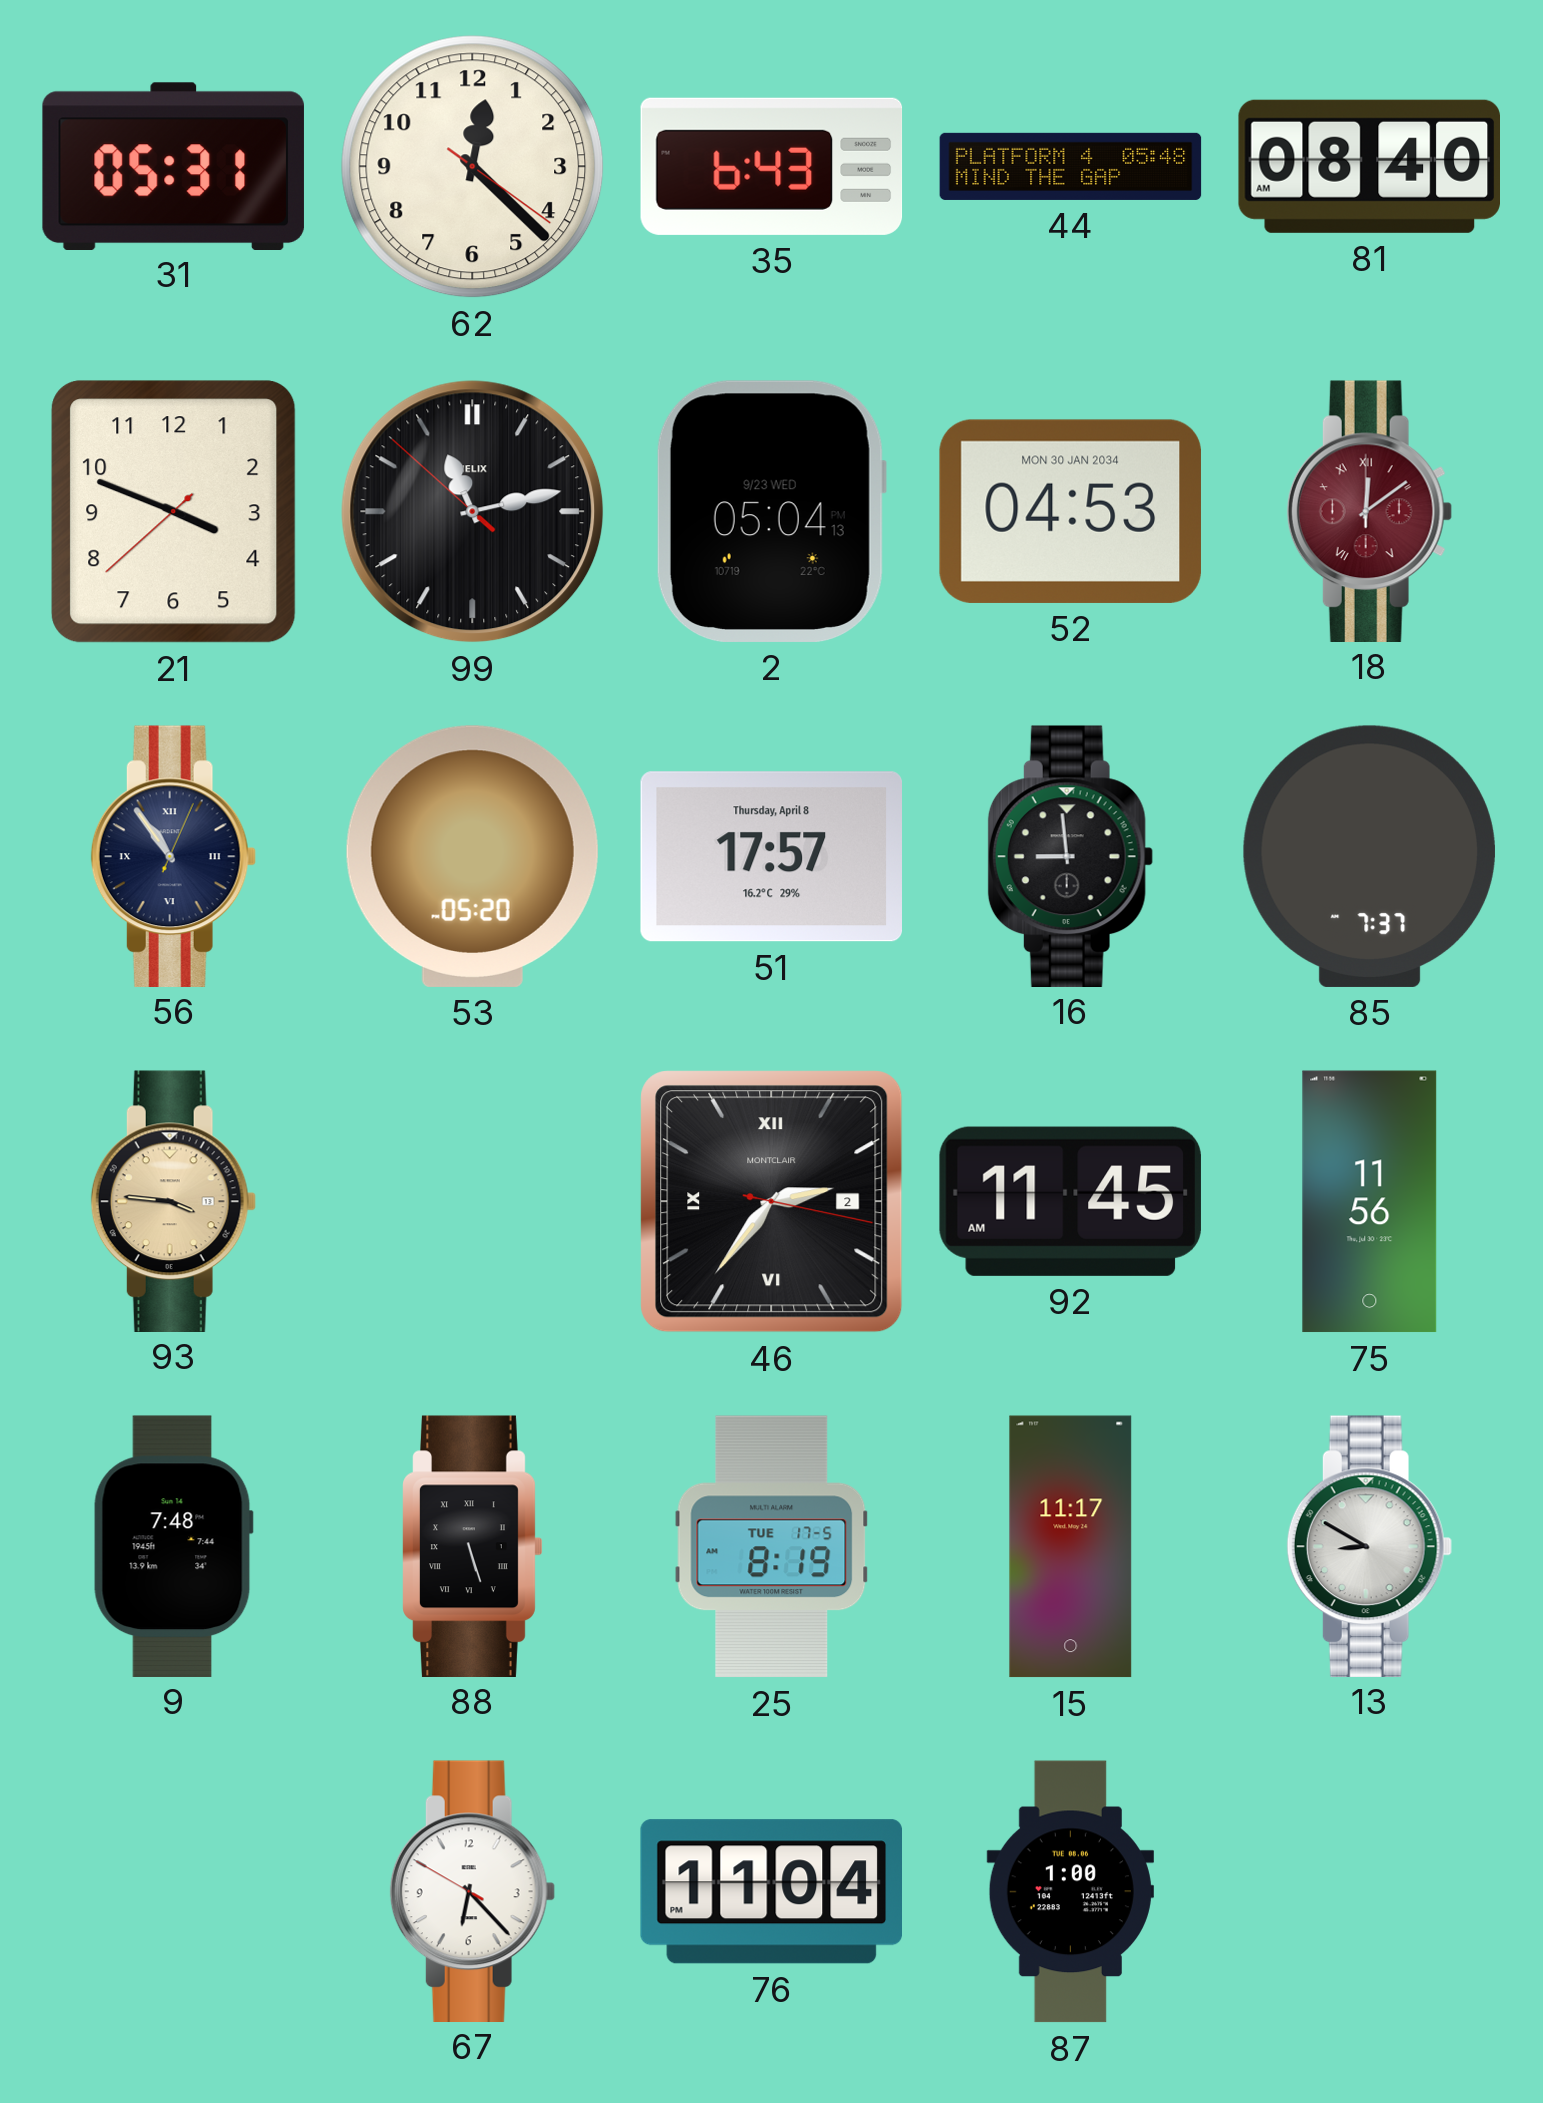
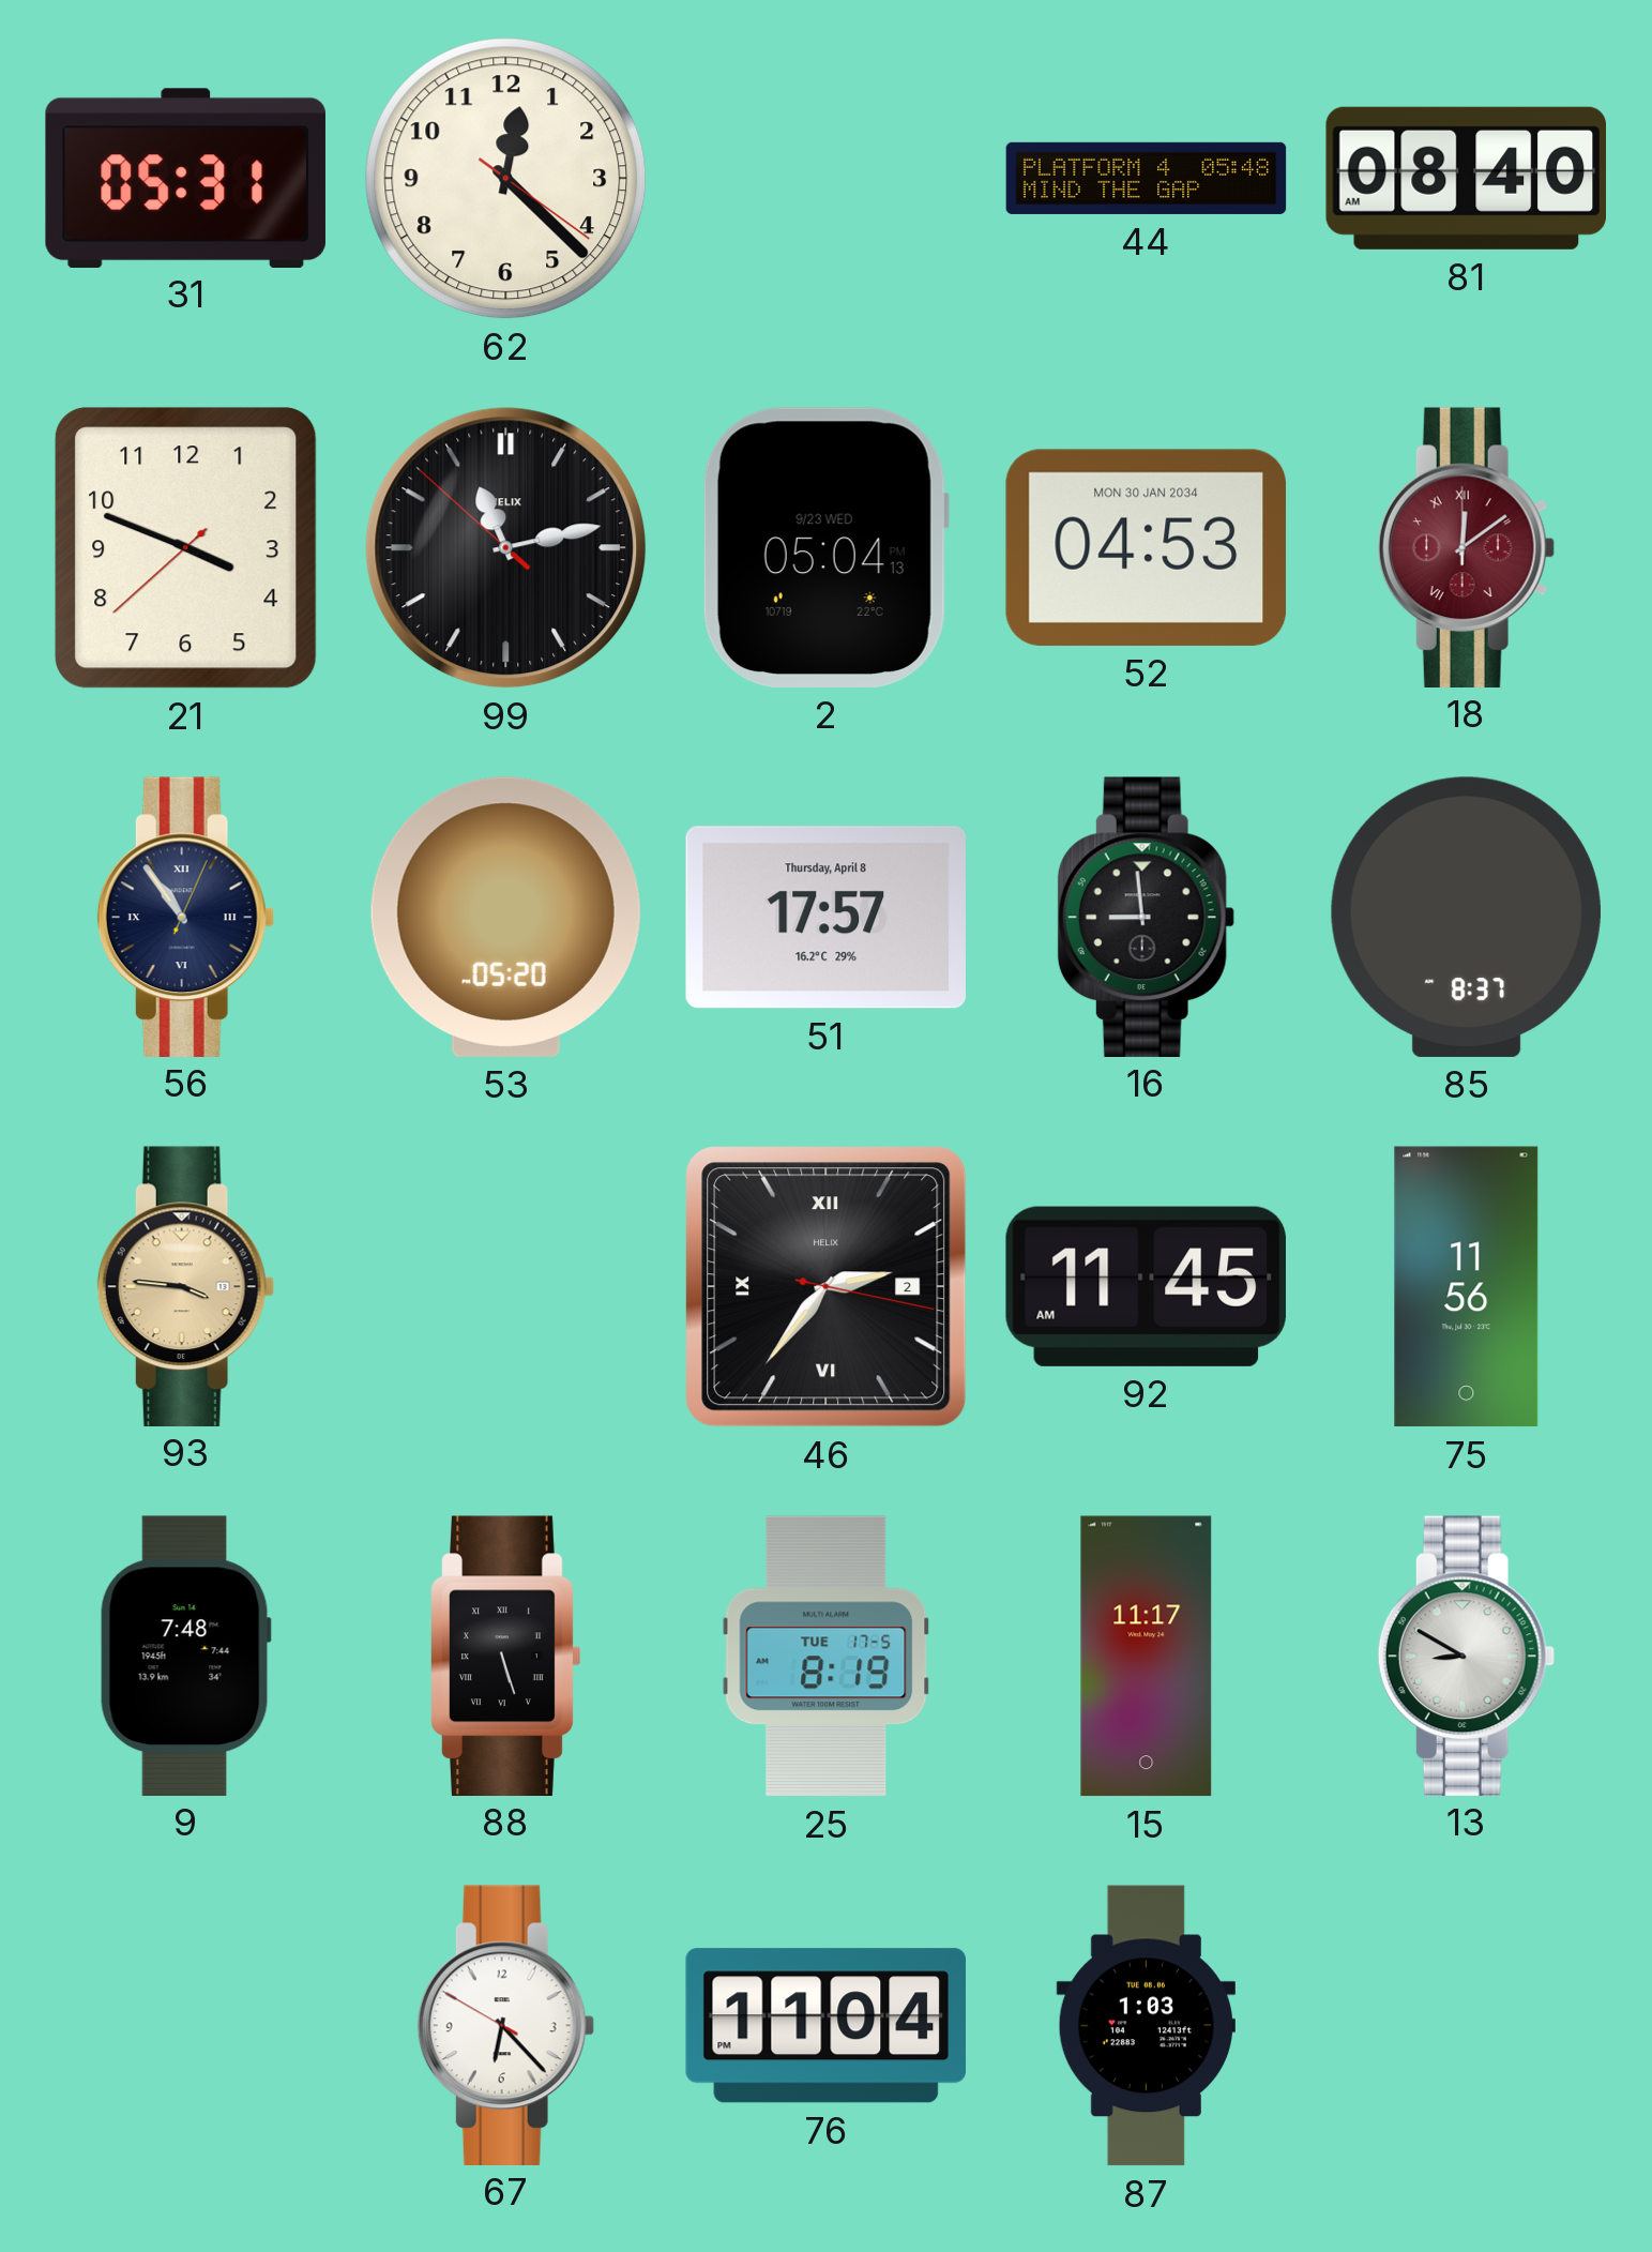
35: 6:43 -> none (772, 166)
85: 7:37 -> 8:37 (1466, 917)
46 brand: MONTCLAIR -> HELIX (827, 1287)
87: 1:00 -> 1:03 (1146, 2026)
